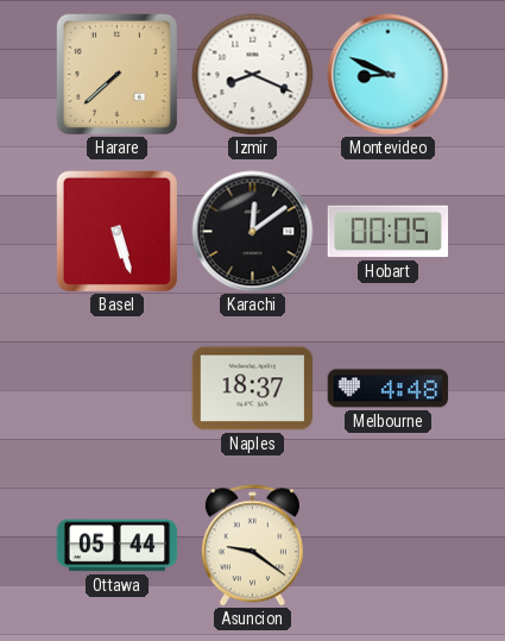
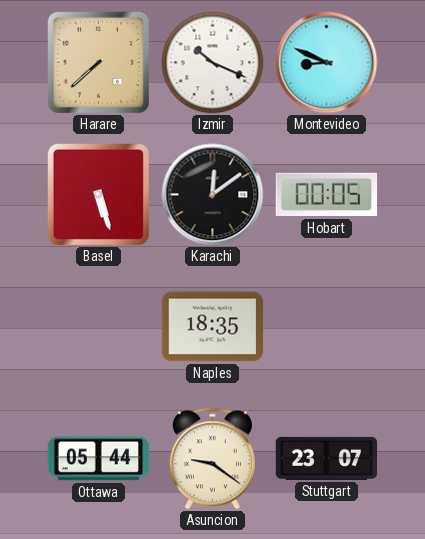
Izmir: 8:19 -> 10:19 (213, 63)
Naples: 18:37 -> 18:35 (213, 327)
Melbourne: 4:48 -> none (389, 389)
Stuttgart: none -> 23:07 (327, 458)
